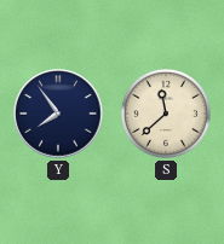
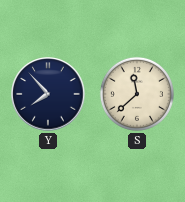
Y: 7:54 -> 7:53 (48, 94)
